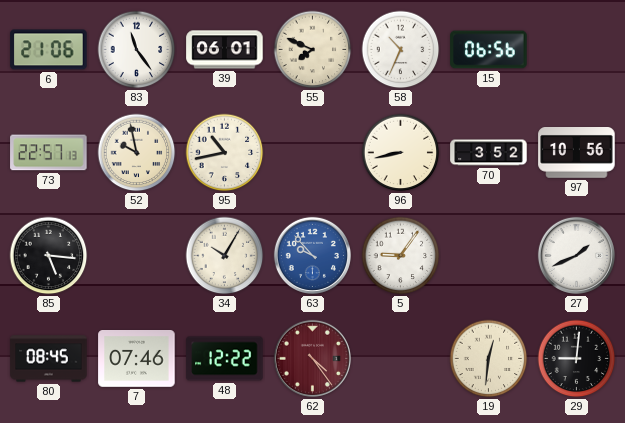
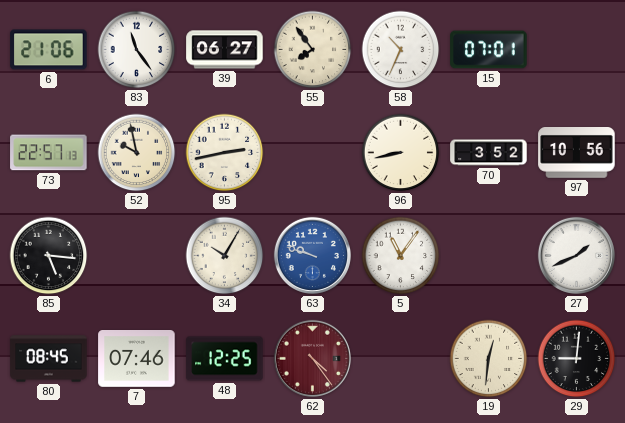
39: 06:01 -> 06:27 (225, 50)
55: 7:49 -> 7:54 (313, 50)
15: 06:56 -> 07:01 (489, 50)
95: 10:43 -> 2:43 (225, 153)
63: 9:53 -> 9:48 (312, 255)
5: 9:06 -> 11:06 (401, 256)
48: 12:22 -> 12:25 (225, 359)
